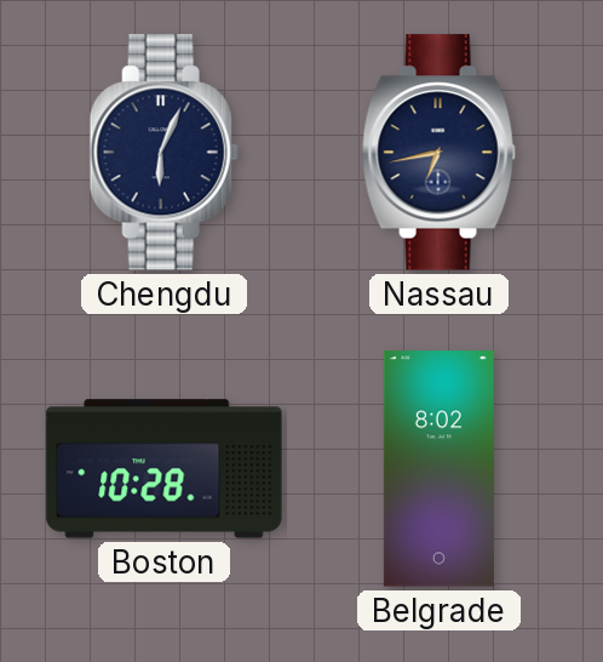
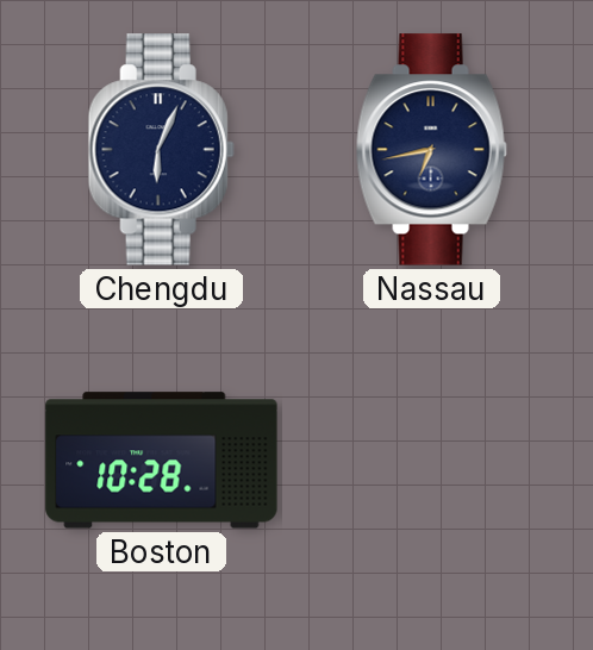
Belgrade: 8:02 -> none (438, 469)
